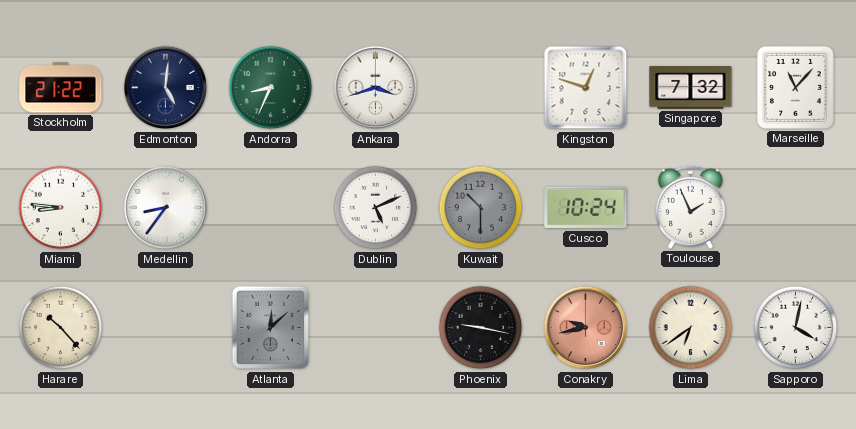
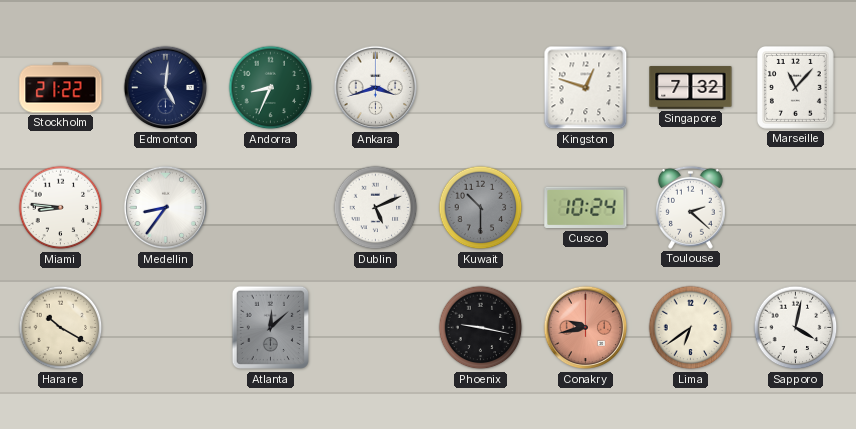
Toulouse: 1:56 -> 2:22 (690, 207)
Harare: 10:23 -> 10:20 (61, 328)
